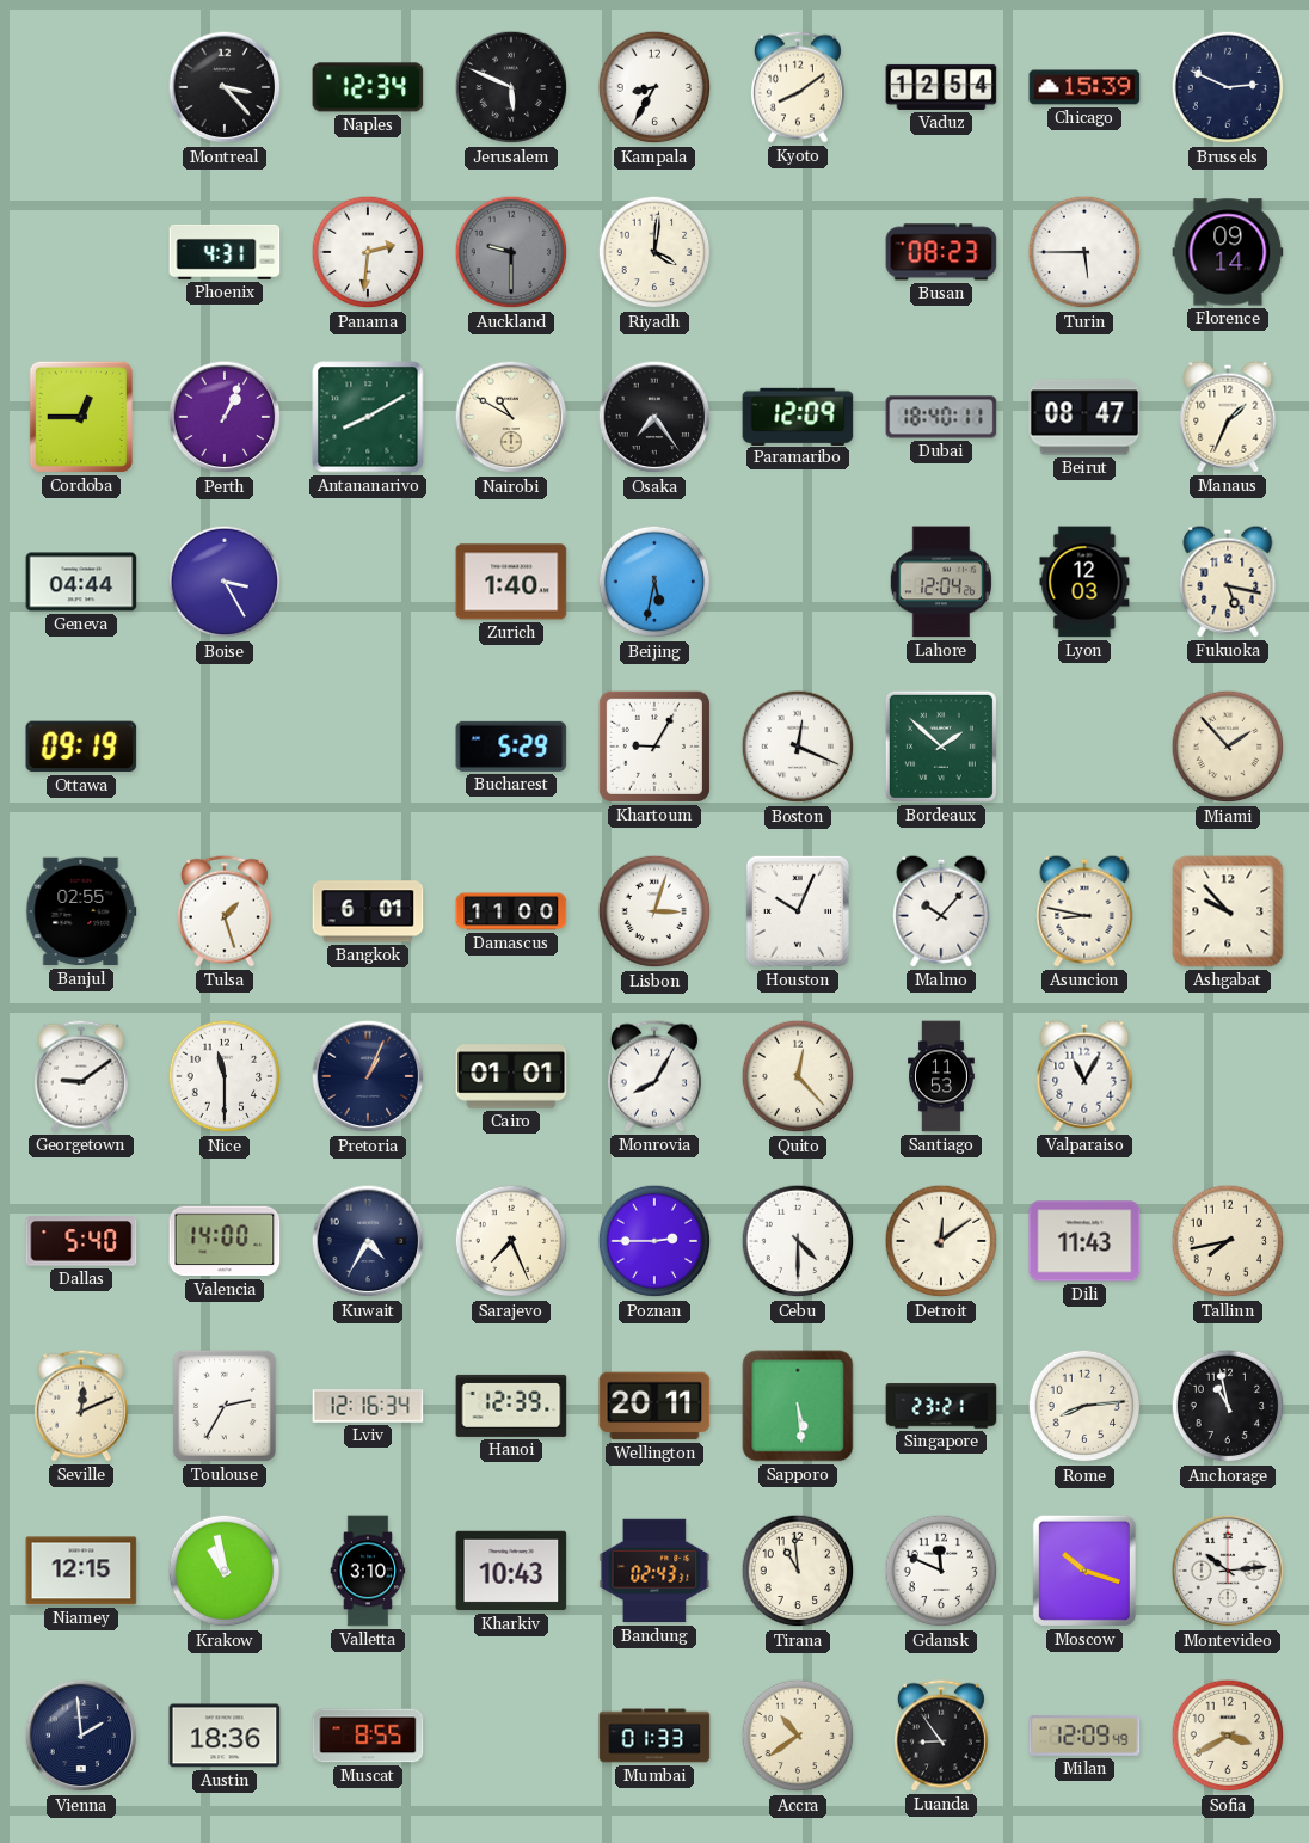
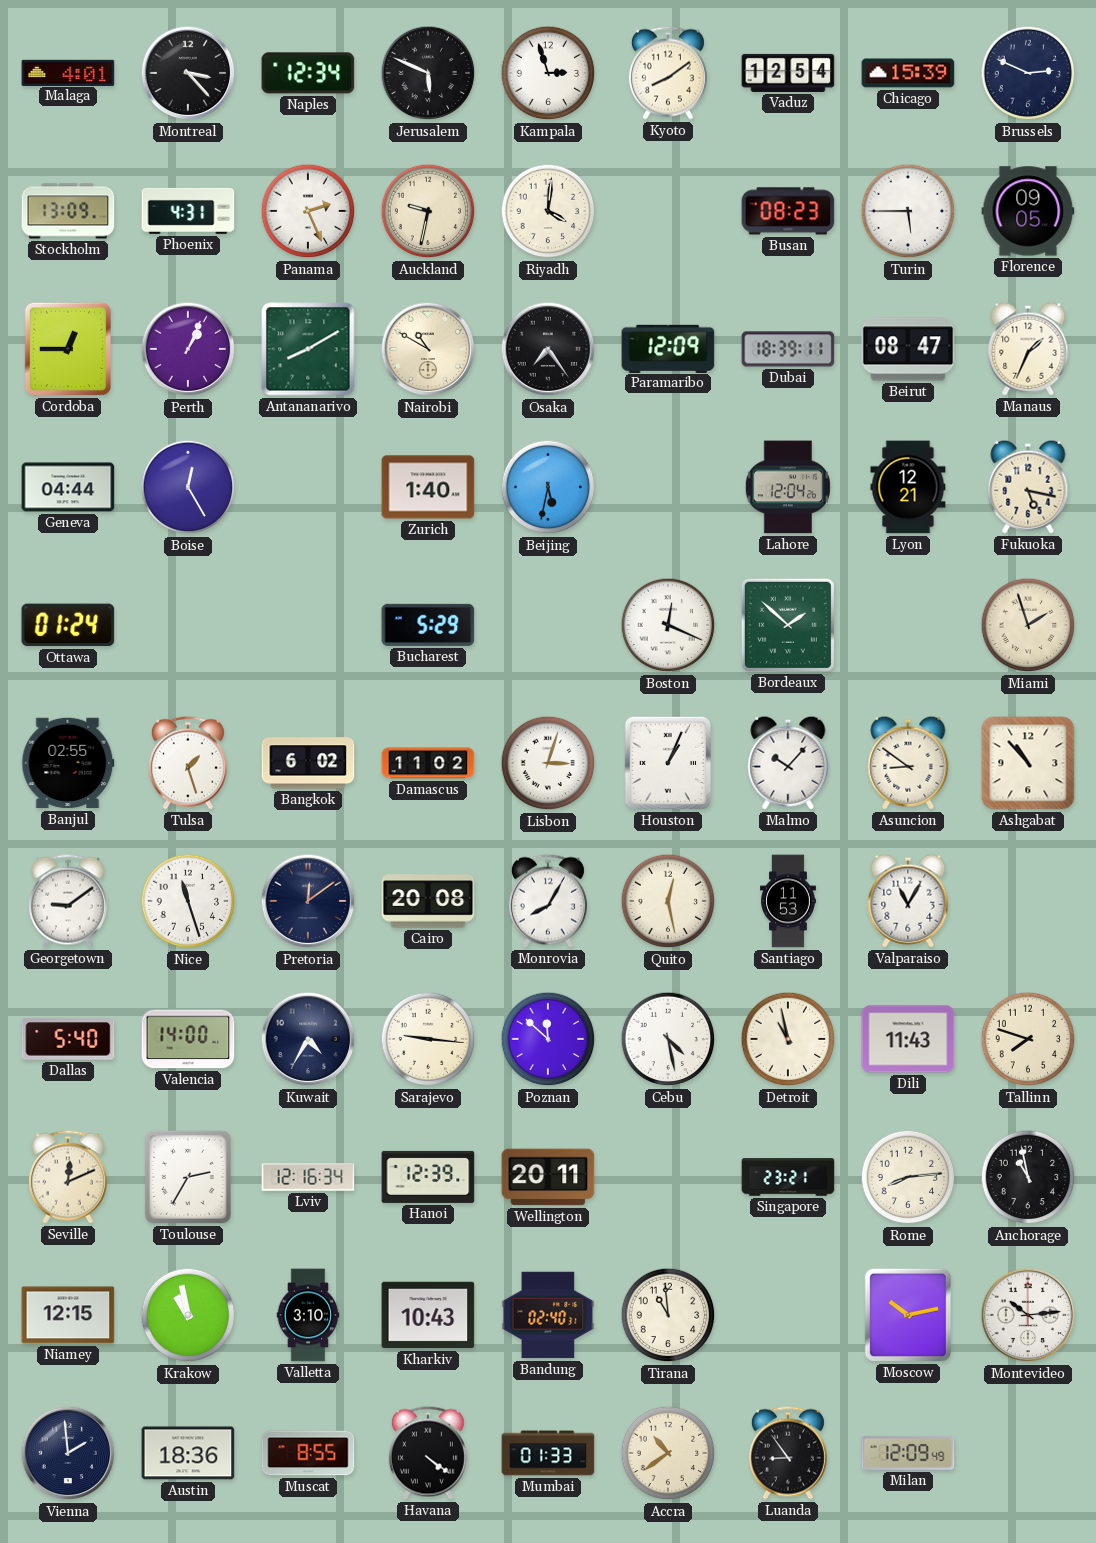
Malaga: none -> 4:01 (68, 72)
Kampala: 8:35 -> 2:57 (548, 73)
Stockholm: none -> 13:09 (68, 211)
Panama: 2:31 -> 2:26 (308, 211)
Auckland: 9:30 -> 9:32 (428, 211)
Auckland dial: grey -> cream (428, 211)
Florence: 09:14 -> 09:05 (1028, 211)
Dubai: 18:40 -> 18:39 (788, 349)
Boise: 3:25 -> 12:25 (188, 487)
Lyon: 12:03 -> 12:21 (908, 487)
Ottawa: 09:19 -> 01:24 (68, 625)
Khartoum: 9:05 -> none (654, 747)
Miami: 1:53 -> 1:57 (1028, 625)
Bangkok: 6:01 -> 6:02 (308, 763)
Damascus: 11:00 -> 11:02 (428, 763)
Houston: 10:04 -> 1:04 (668, 763)
Asuncion: 8:47 -> 8:51 (908, 763)
Ashgabat: 9:53 -> 10:53 (1028, 763)
Nice: 11:30 -> 11:27 (188, 901)
Pretoria: 1:04 -> 12:09 (308, 901)
Cairo: 01:01 -> 20:08 (428, 901)
Quito: 12:23 -> 12:28 (668, 901)
Sarajevo: 7:26 -> 9:16 (428, 1039)
Poznan: 2:45 -> 11:52 (548, 1039)
Cebu: 4:30 -> 4:28 (668, 1039)
Detroit: 12:09 -> 10:58 (788, 1039)
Tallinn: 7:43 -> 7:48 (1028, 1039)
Sapporo: 5:29 -> none (798, 1406)
Bandung: 02:43 -> 02:40 (548, 1315)
Gdansk: 11:49 -> none (941, 1571)
Moscow: 10:18 -> 10:13 (908, 1315)
Havana: none -> 4:21 (428, 1453)
Sofia: 3:40 -> none (1228, 1736)
